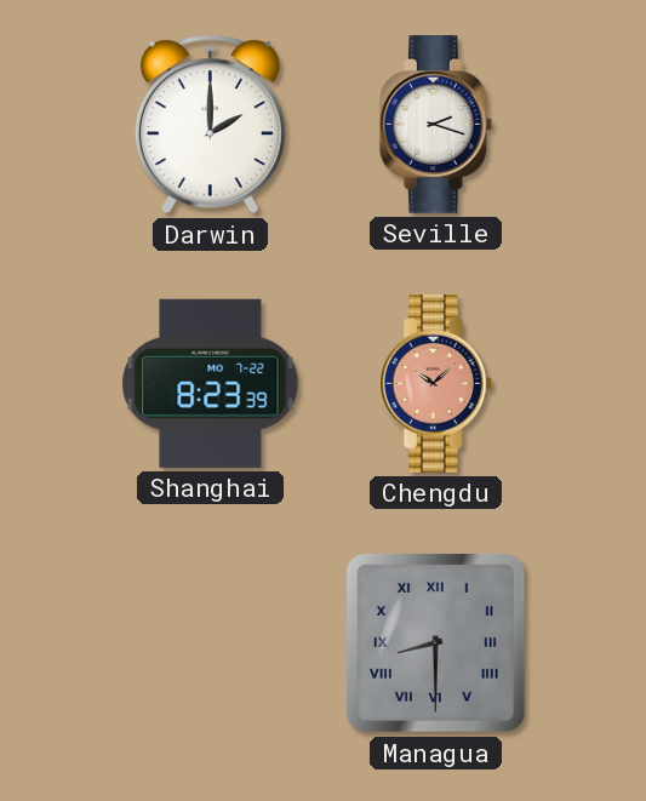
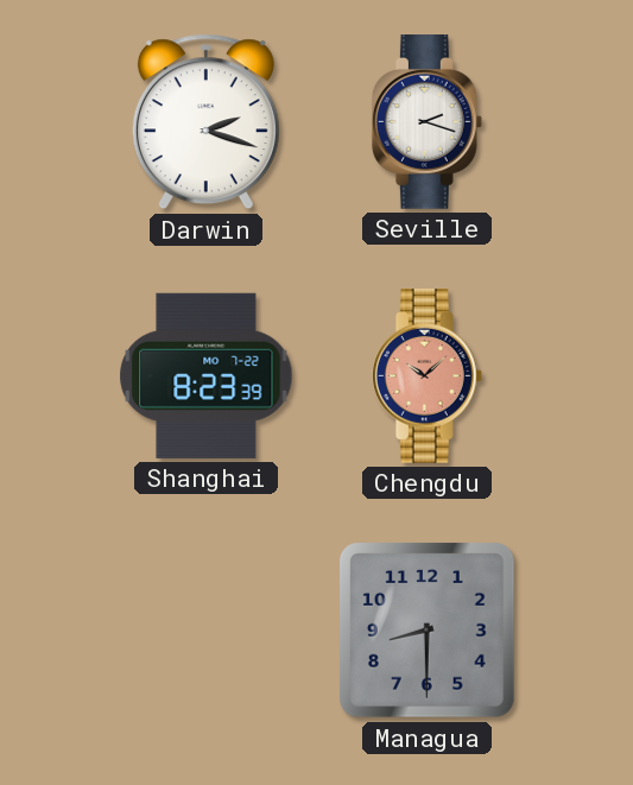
Darwin: 2:00 -> 2:18 (205, 122)
Managua numerals: Roman -> Arabic (428, 631)
